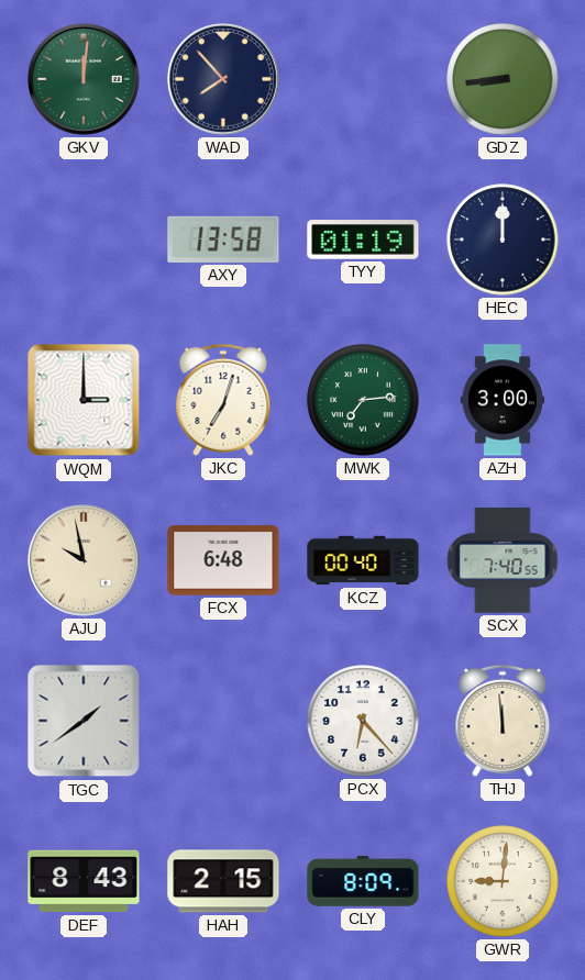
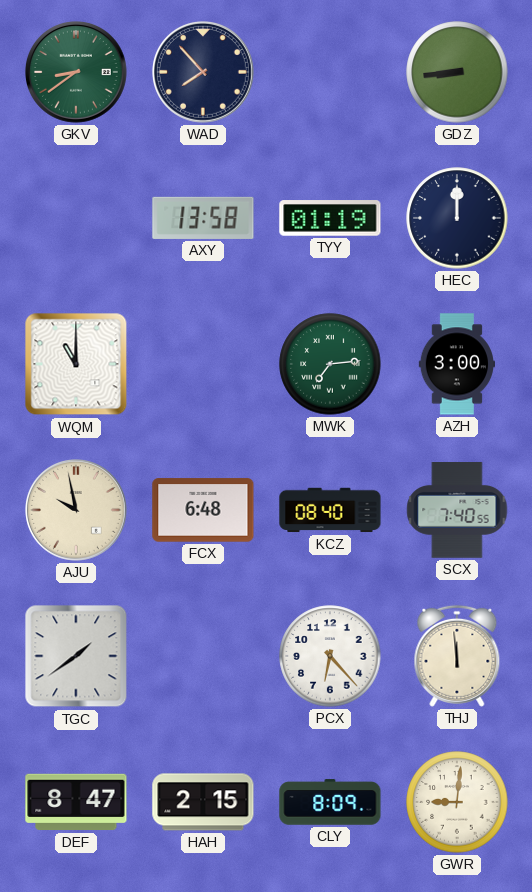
GKV: 12:01 -> 8:39 (77, 73)
WQM: 3:00 -> 11:00 (76, 364)
JKC: 7:03 -> none (223, 400)
KCZ: 00:40 -> 08:40 (330, 510)
DEF: 8:43 -> 8:47 (76, 802)
